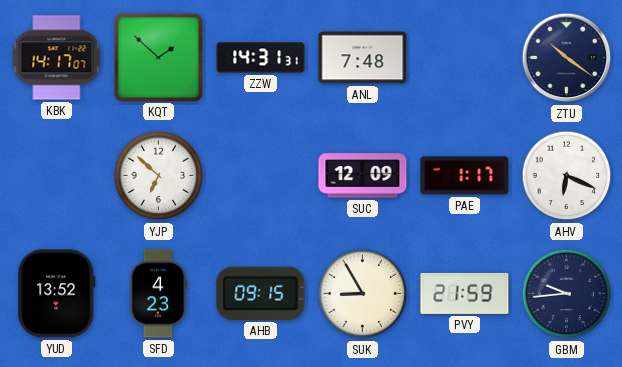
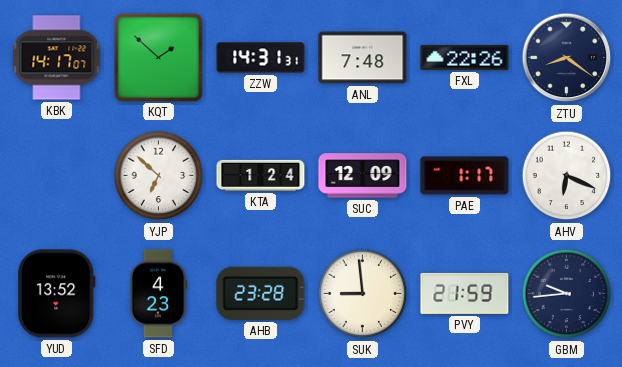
FXL: none -> 22:26 (465, 57)
ZTU: 10:21 -> 8:21 (567, 58)
KTA: none -> 1:24 (261, 175)
AHB: 09:15 -> 23:28 (261, 293)
SUK: 8:55 -> 8:59 (363, 294)
